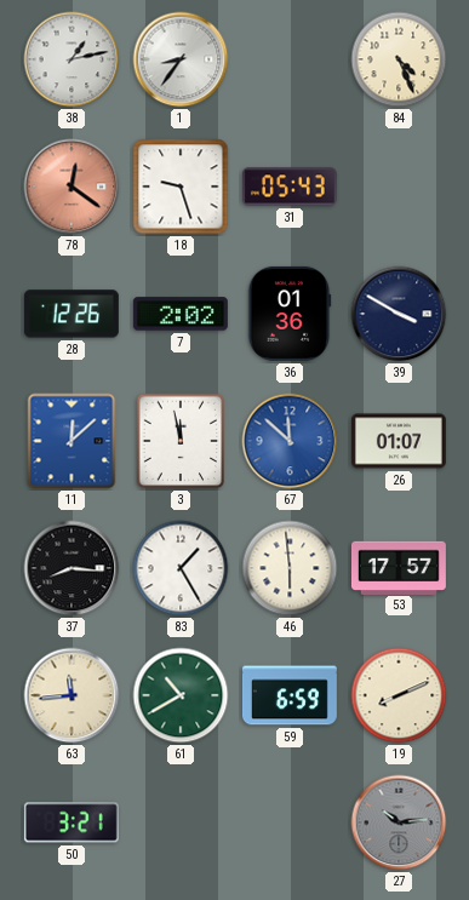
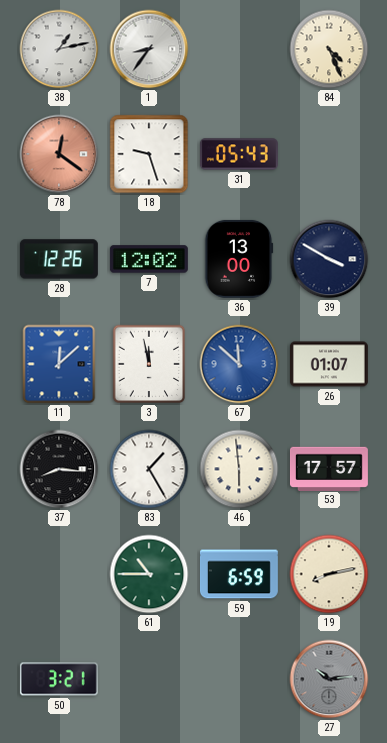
7: 2:02 -> 12:02 (149, 259)
36: 01:36 -> 13:00 (239, 259)
63: 11:44 -> none (72, 695)
61: 10:40 -> 10:45 (149, 574)
19: 8:11 -> 8:13 (329, 574)
